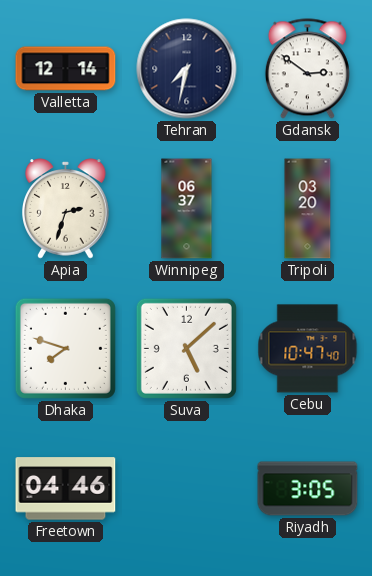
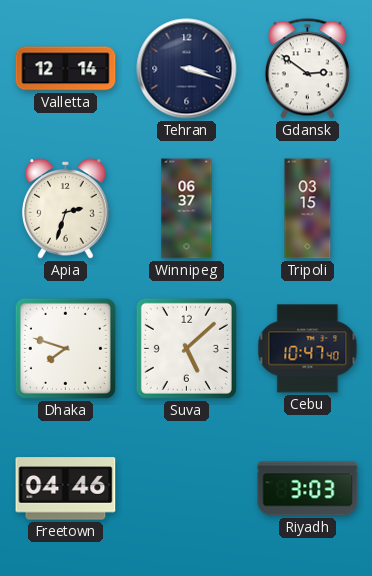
Tehran: 7:32 -> 3:18 (187, 69)
Tripoli: 03:20 -> 03:15 (308, 209)
Riyadh: 3:05 -> 3:03 (308, 489)
